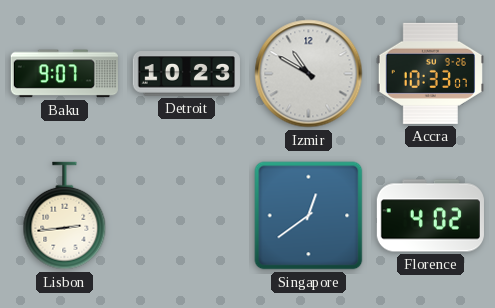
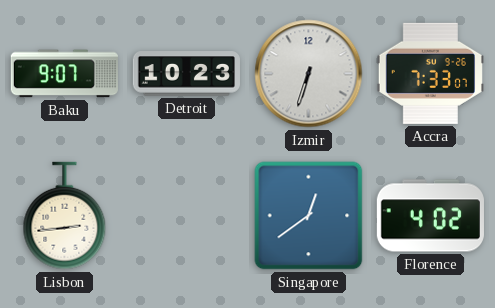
Izmir: 10:50 -> 6:33 (309, 74)
Accra: 10:33 -> 7:33 (430, 73)
